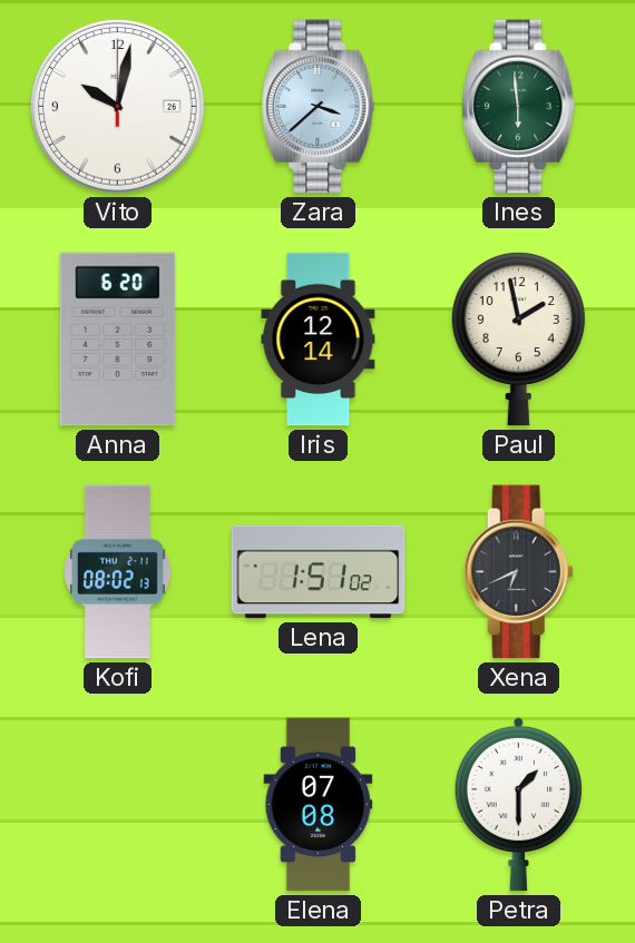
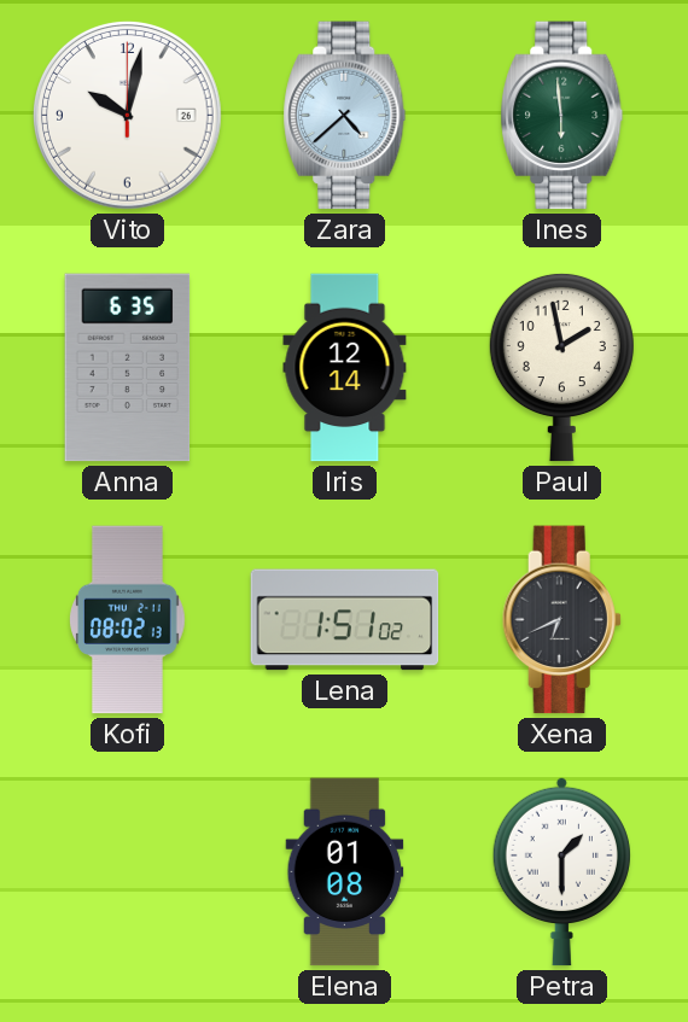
Zara: 3:38 -> 4:38 (345, 116)
Anna: 6:20 -> 6:35 (128, 368)
Elena: 07:08 -> 01:08 (345, 872)
